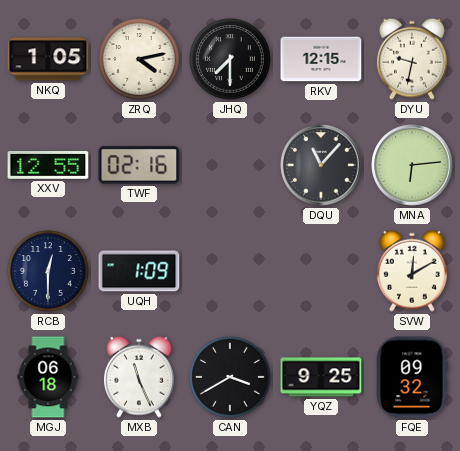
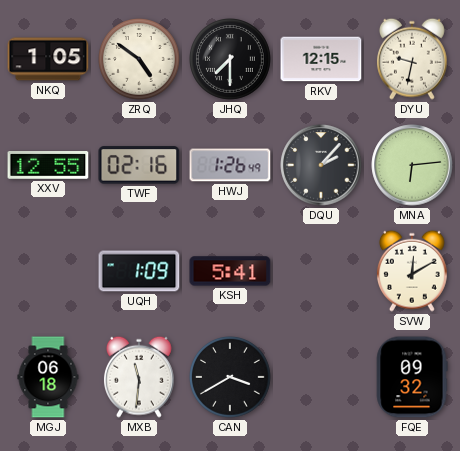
ZRQ: 4:13 -> 4:51 (139, 59)
HWJ: none -> 1:26 (230, 165)
DQU: 11:07 -> 2:07 (321, 165)
RCB: 12:30 -> none (48, 271)
KSH: none -> 5:41 (230, 271)
MXB: 11:26 -> 11:31 (139, 377)
YQZ: 9:25 -> none (321, 377)
